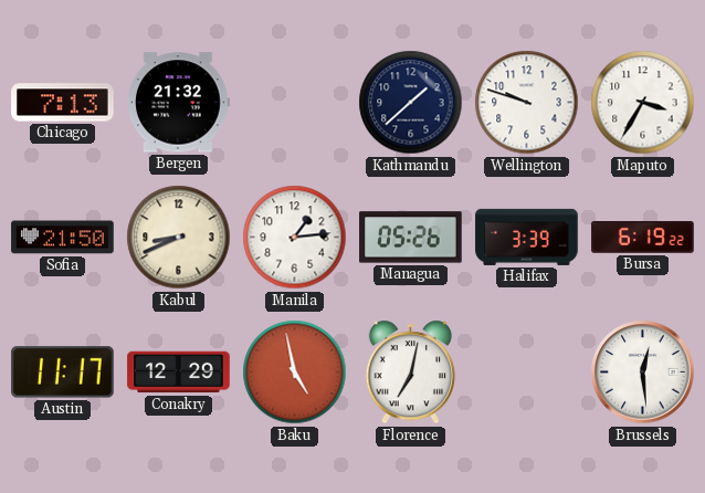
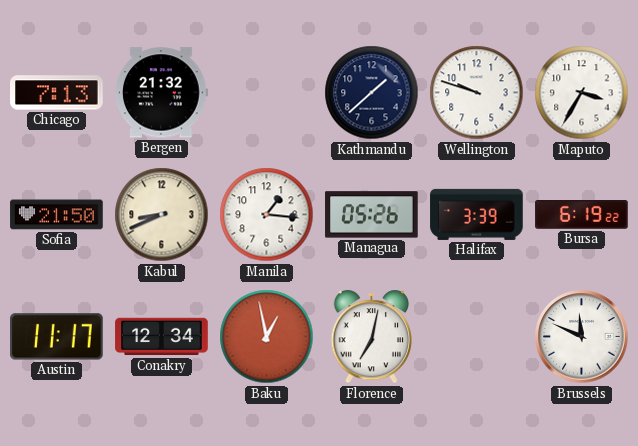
Manila: 1:14 -> 1:16 (267, 215)
Conakry: 12:29 -> 12:34 (162, 337)
Baku: 4:58 -> 12:58 (267, 337)
Brussels: 12:29 -> 11:49 (582, 337)
